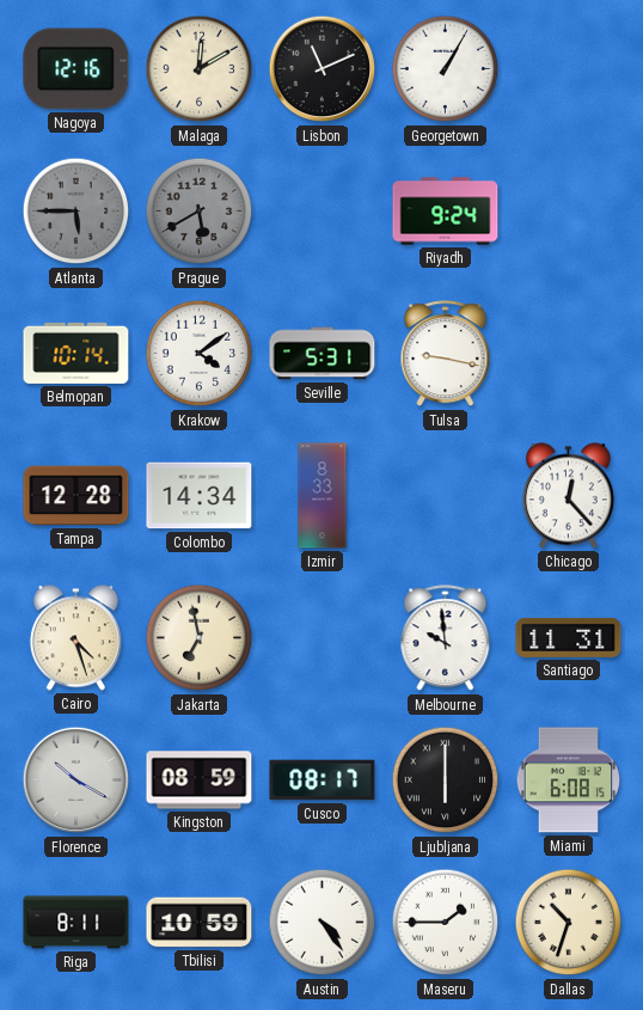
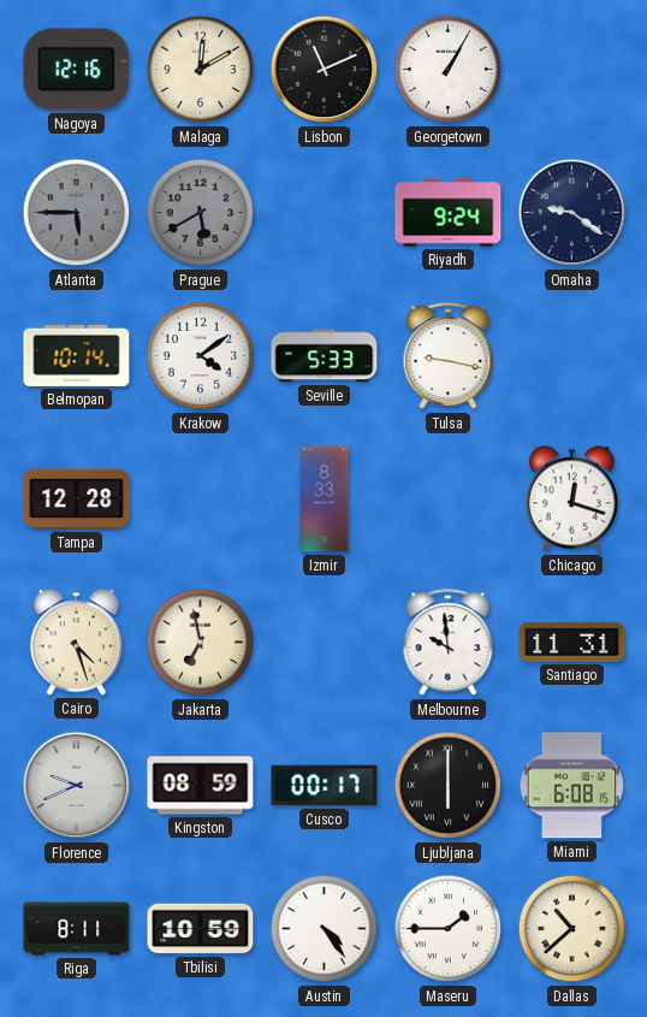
Omaha: none -> 9:21 (572, 213)
Seville: 5:31 -> 5:33 (325, 356)
Colombo: 14:34 -> none (200, 496)
Chicago: 12:23 -> 12:18 (571, 499)
Florence: 10:20 -> 9:41 (77, 786)
Cusco: 08:17 -> 00:17 (325, 786)
Dallas: 10:33 -> 10:38 (572, 929)
